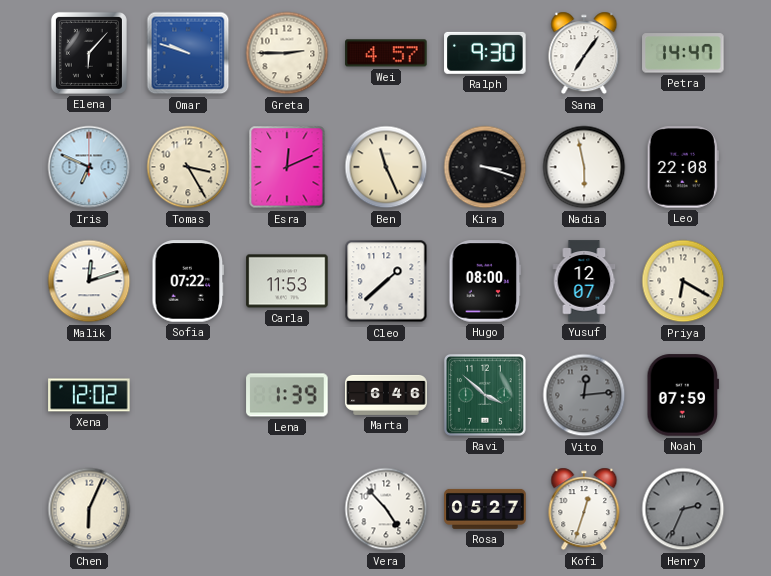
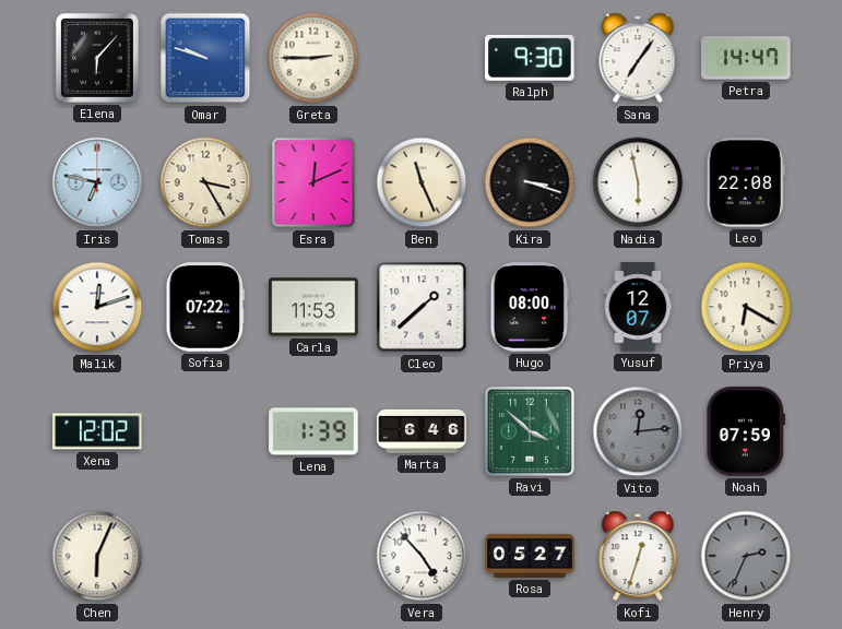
Wei: 4:57 -> none (386, 53)
Iris: 6:49 -> 6:47 (97, 182)
